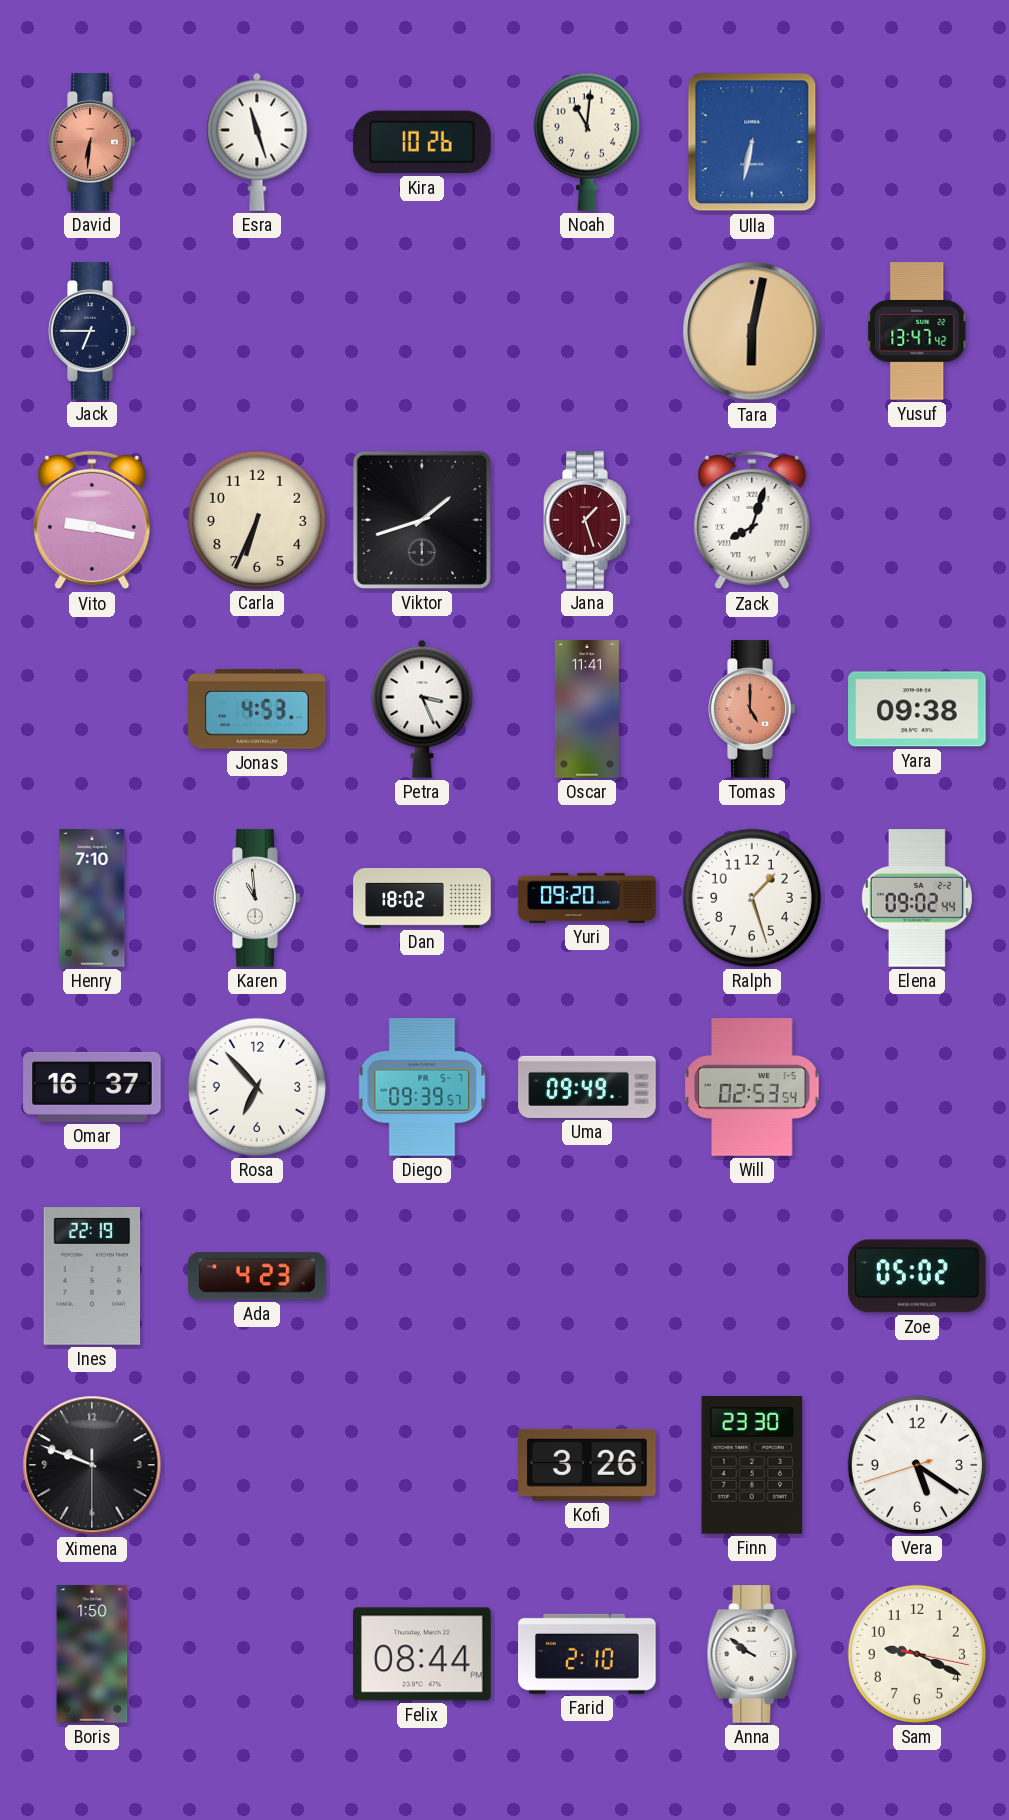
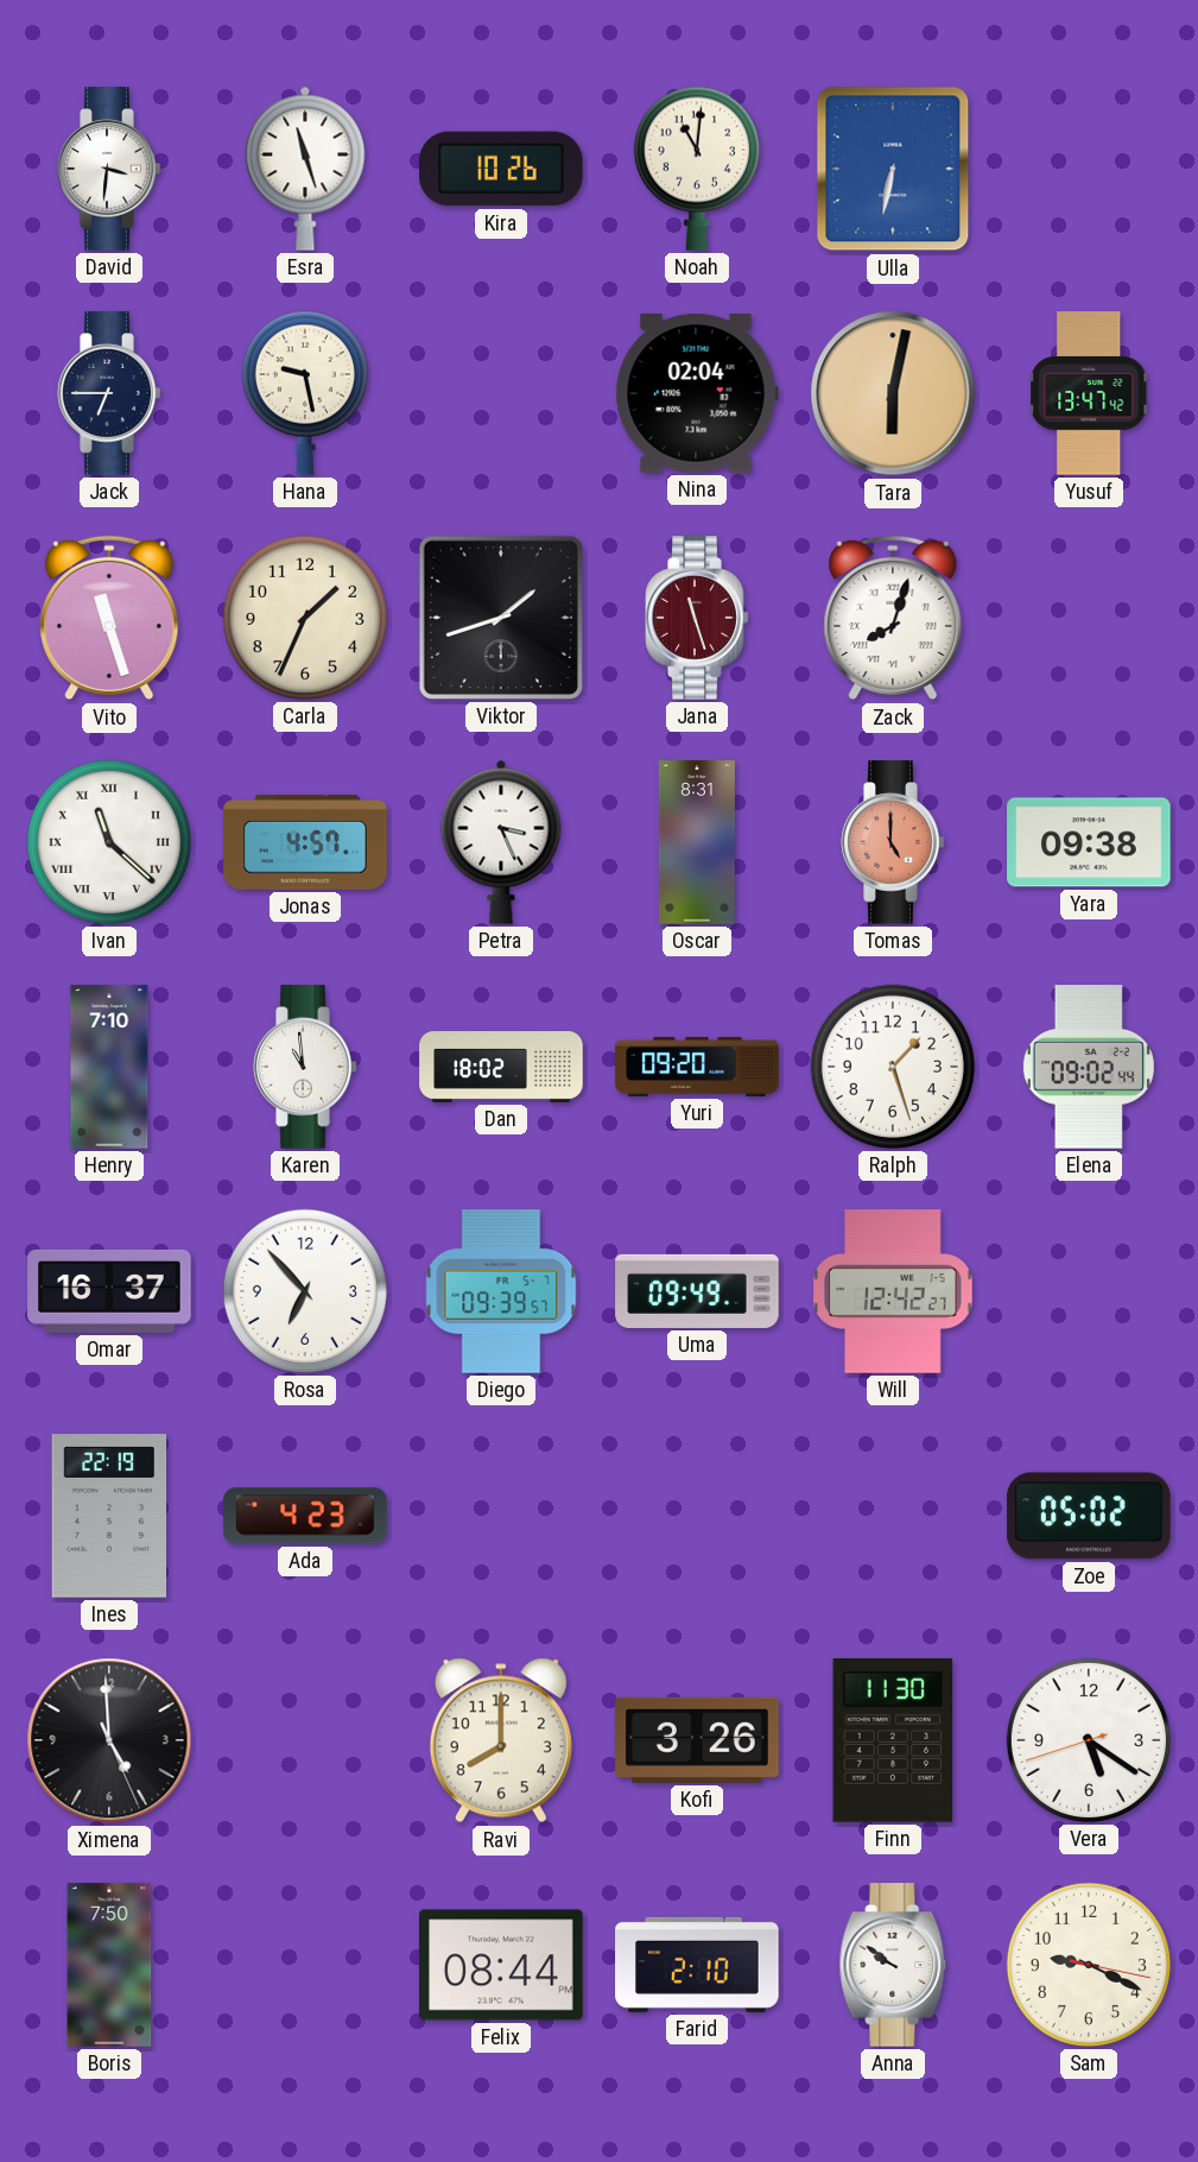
David: 6:31 -> 3:31 (109, 169)
David dial: salmon -> white (109, 169)
Hana: none -> 9:28 (305, 393)
Nina: none -> 02:04 (697, 394)
Vito: 9:17 -> 11:27 (109, 618)
Carla: 6:34 -> 1:34 (305, 618)
Jana: 1:27 -> 11:27 (697, 618)
Ivan: none -> 11:22 (109, 842)
Jonas: 4:53 -> 4:57 (305, 842)
Oscar: 11:41 -> 8:31 (697, 842)
Will: 02:53 -> 12:42 (893, 1291)
Ximena: 9:48 -> 4:59 (109, 1740)
Ravi: none -> 8:00 (501, 1740)
Finn: 23:30 -> 11:30 (893, 1741)
Boris: 1:50 -> 7:50 (109, 1965)
